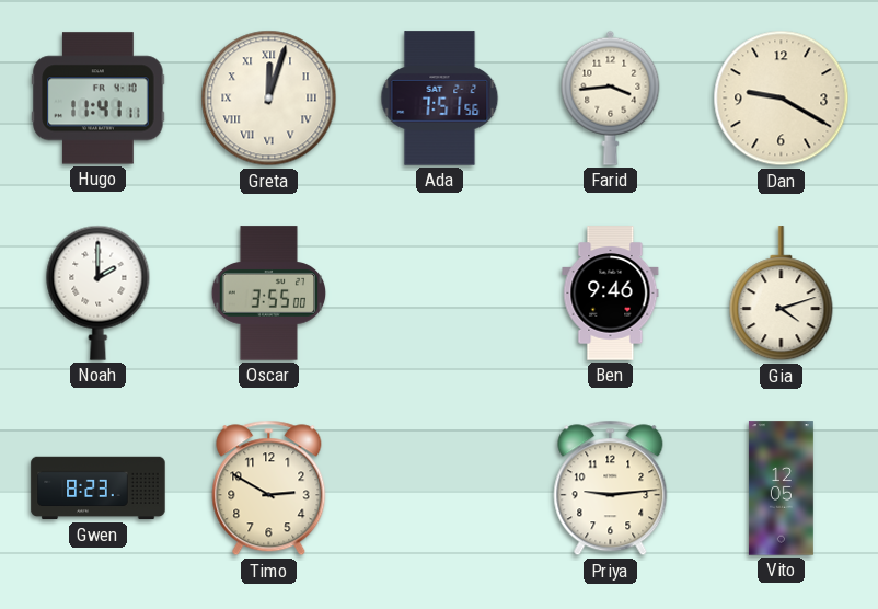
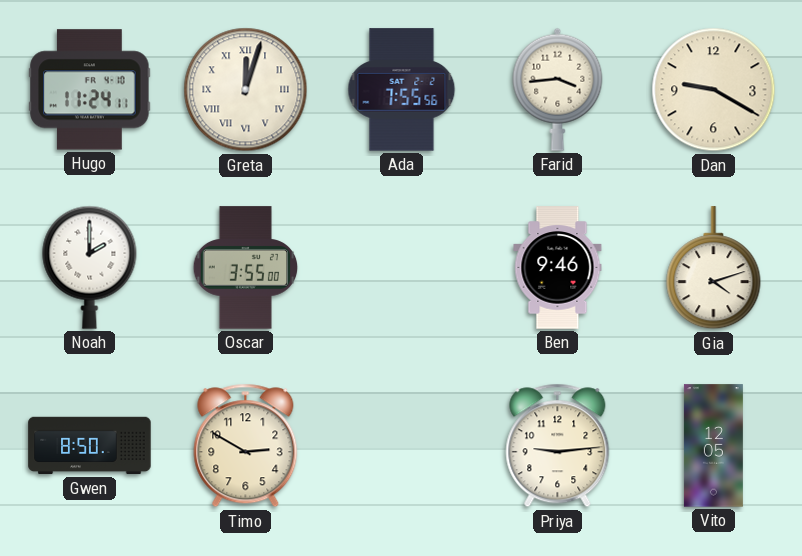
Hugo: 11:41 -> 11:24 (90, 90)
Ada: 7:51 -> 7:55 (402, 90)
Gwen: 8:23 -> 8:50 (90, 446)
